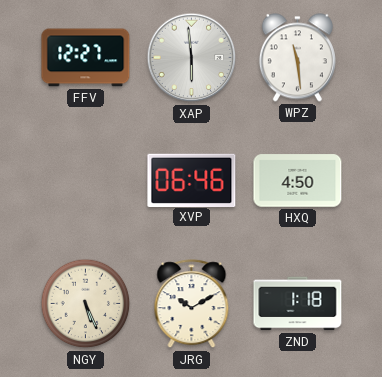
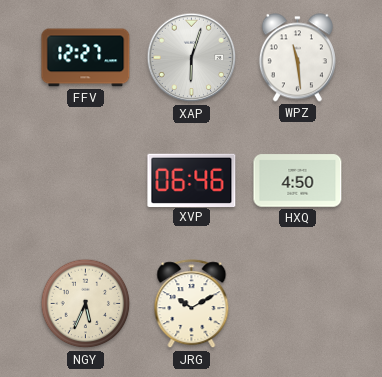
XAP: 5:59 -> 6:03 (192, 58)
NGY: 5:26 -> 5:34 (86, 304)
ZND: 1:18 -> none (298, 304)
